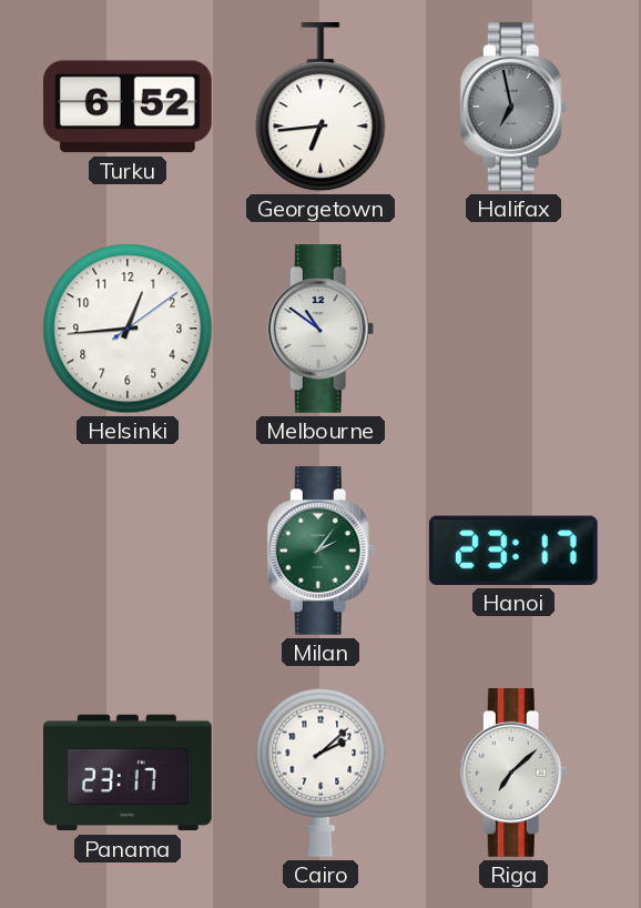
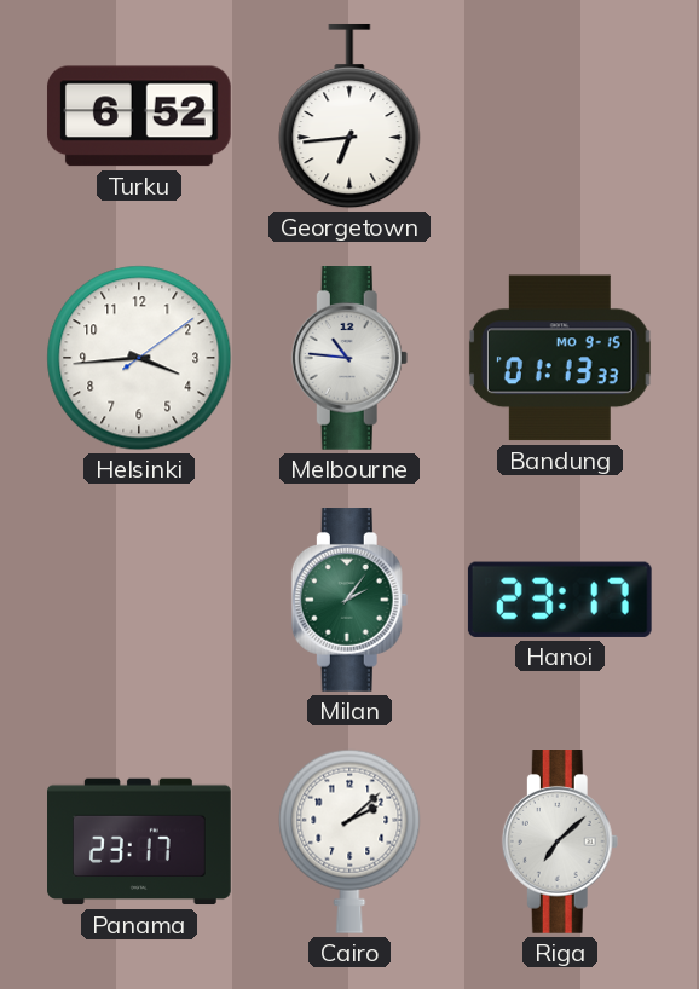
Halifax: 6:58 -> none (513, 108)
Helsinki: 12:44 -> 3:44 (139, 358)
Melbourne: 10:51 -> 10:46 (349, 359)
Bandung: none -> 01:13 (560, 358)
